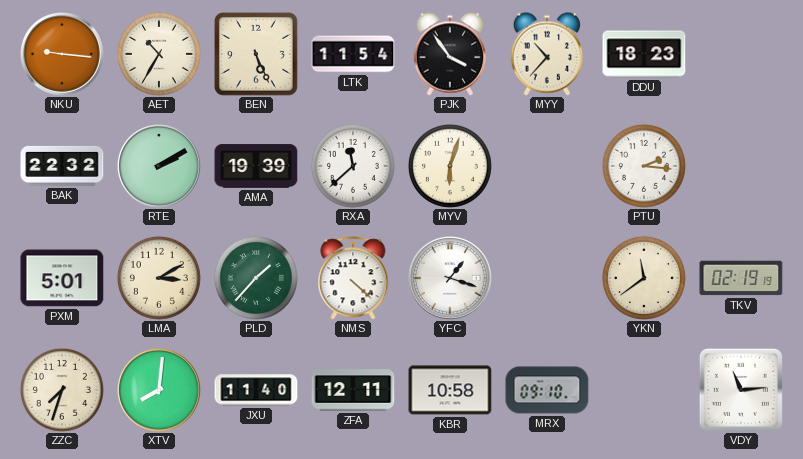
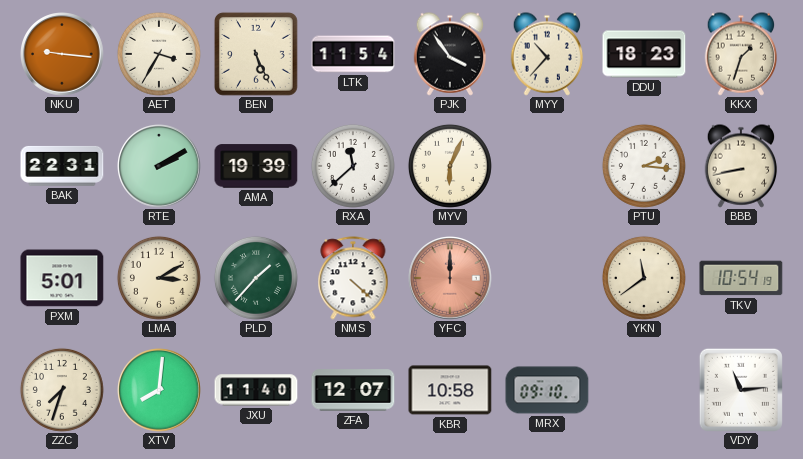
AET: 10:35 -> 3:35 (159, 54)
KKX: none -> 1:33 (741, 54)
BAK: 22:32 -> 22:31 (62, 166)
MYV: 6:03 -> 6:04 (450, 166)
BBB: none -> 8:43 (741, 166)
YFC: 1:18 -> 12:00 (451, 279)
YFC dial: white -> salmon (451, 279)
TKV: 02:19 -> 10:54 (741, 278)
ZFA: 12:11 -> 12:07 (353, 390)
